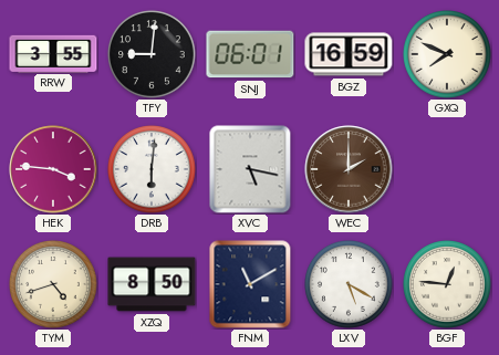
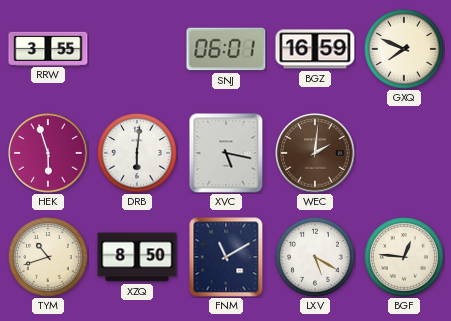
TFY: 9:01 -> none (153, 55)
HEK: 3:46 -> 5:57 (48, 153)
WEC: 2:00 -> 2:01 (315, 153)
TYM: 4:42 -> 10:42 (49, 258)
